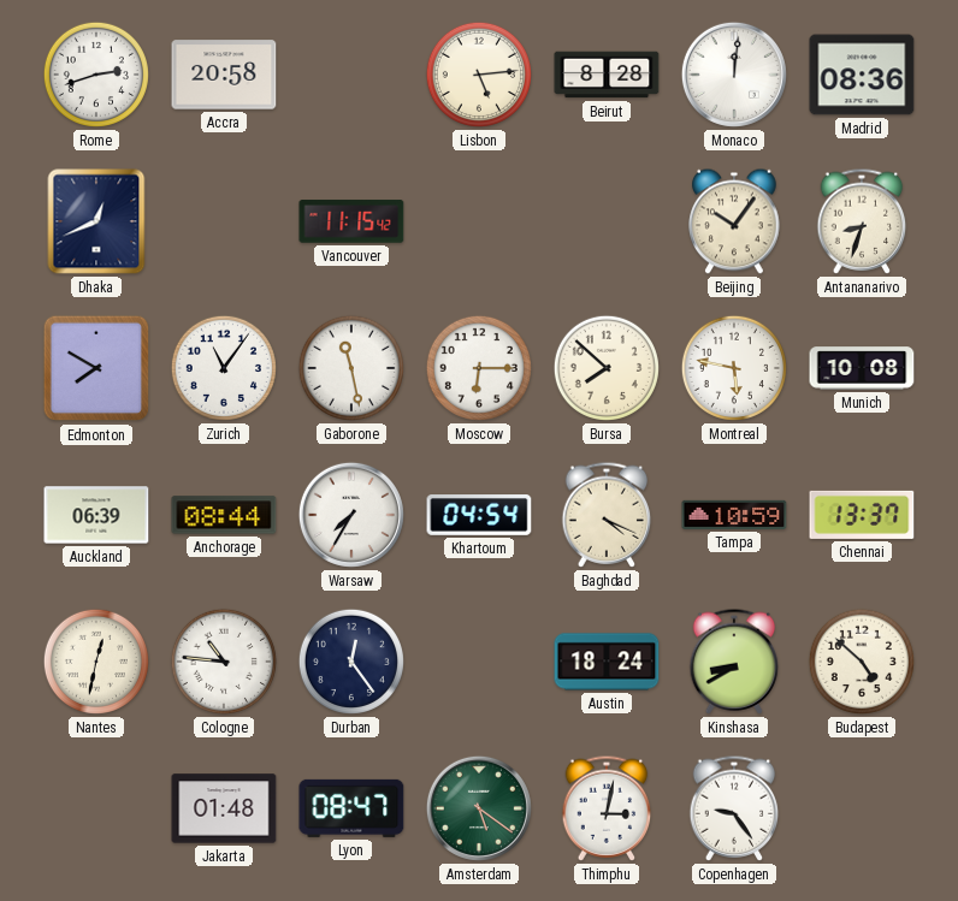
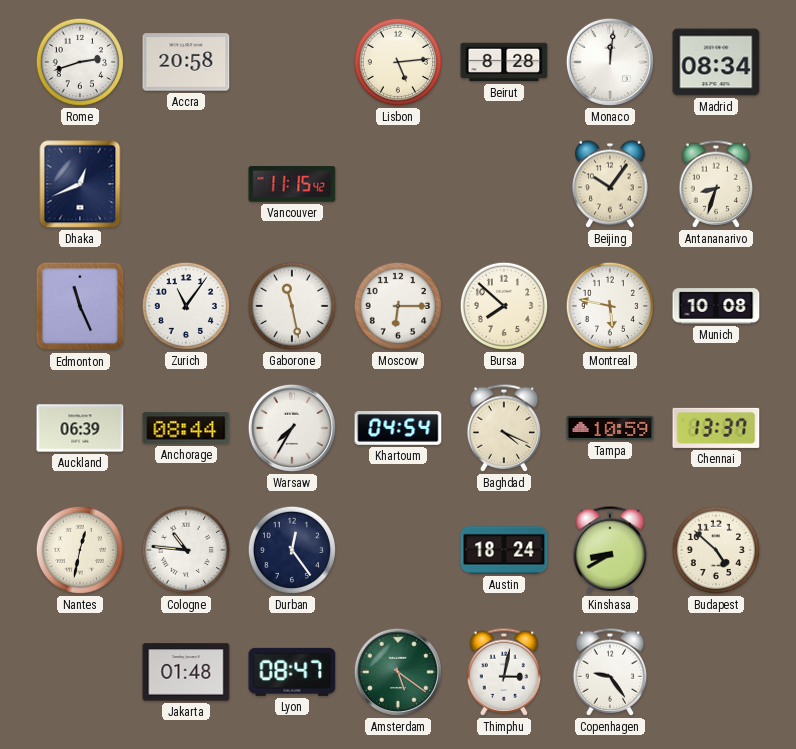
Madrid: 08:36 -> 08:34 (716, 62)
Edmonton: 7:50 -> 11:26 (80, 306)
